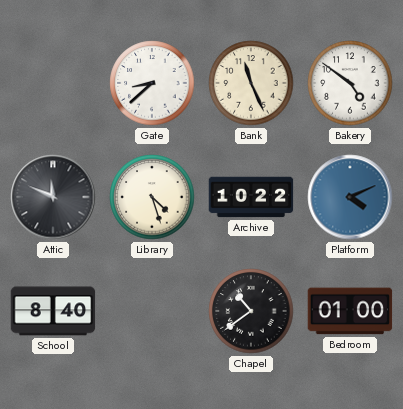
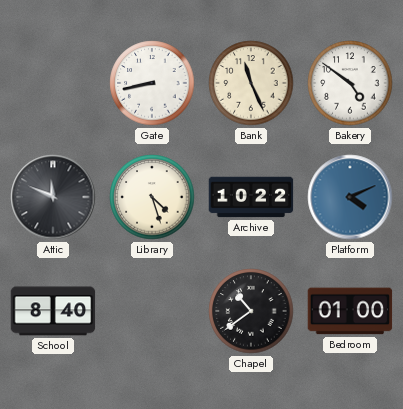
Gate: 8:38 -> 8:43 (152, 83)
